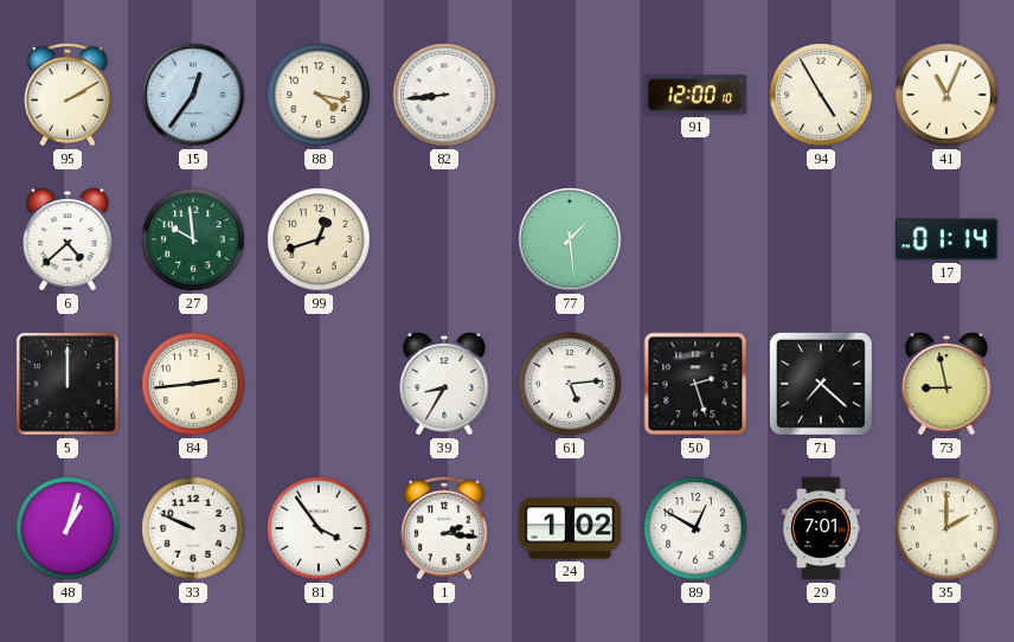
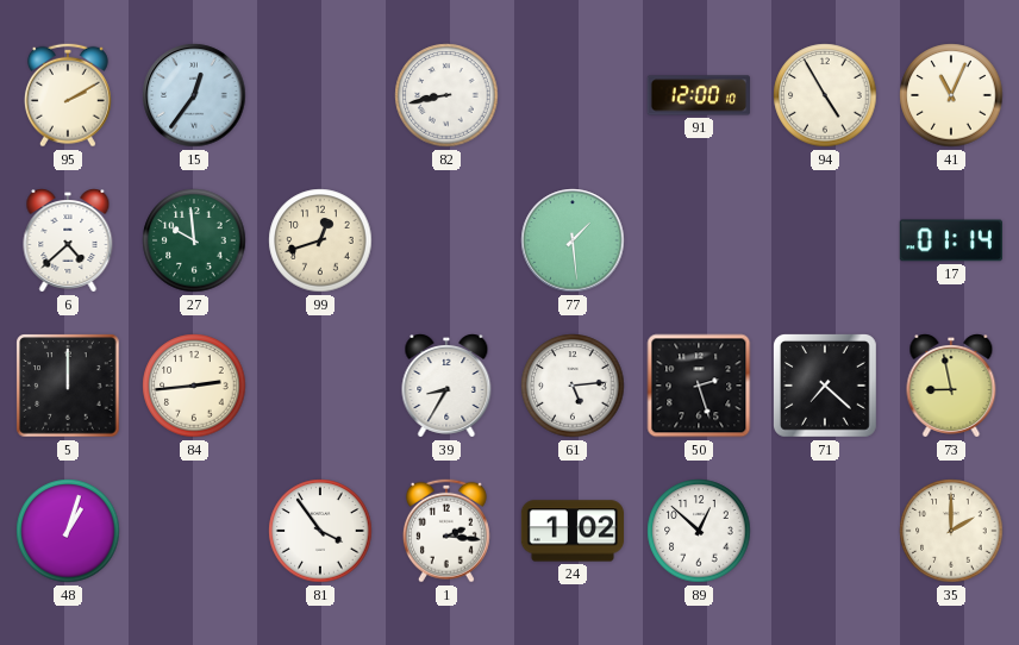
88: 4:17 -> none (319, 95)
82: 8:44 -> 8:43 (446, 95)
33: 9:49 -> none (193, 528)
89: 12:50 -> 12:52 (699, 531)
29: 7:01 -> none (821, 528)
